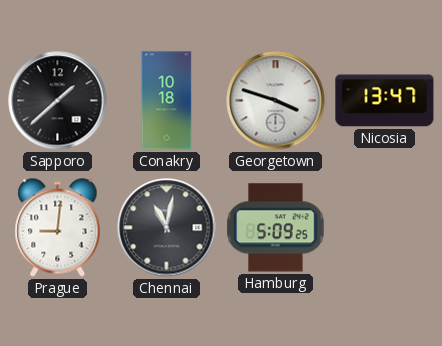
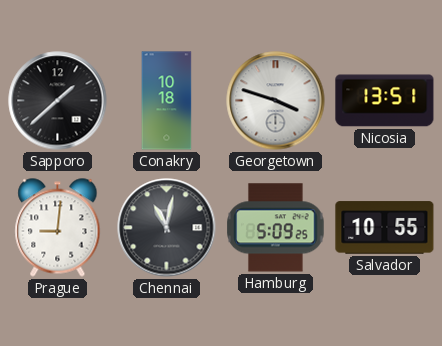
Nicosia: 13:47 -> 13:51 (385, 101)
Salvador: none -> 10:55 (385, 228)
